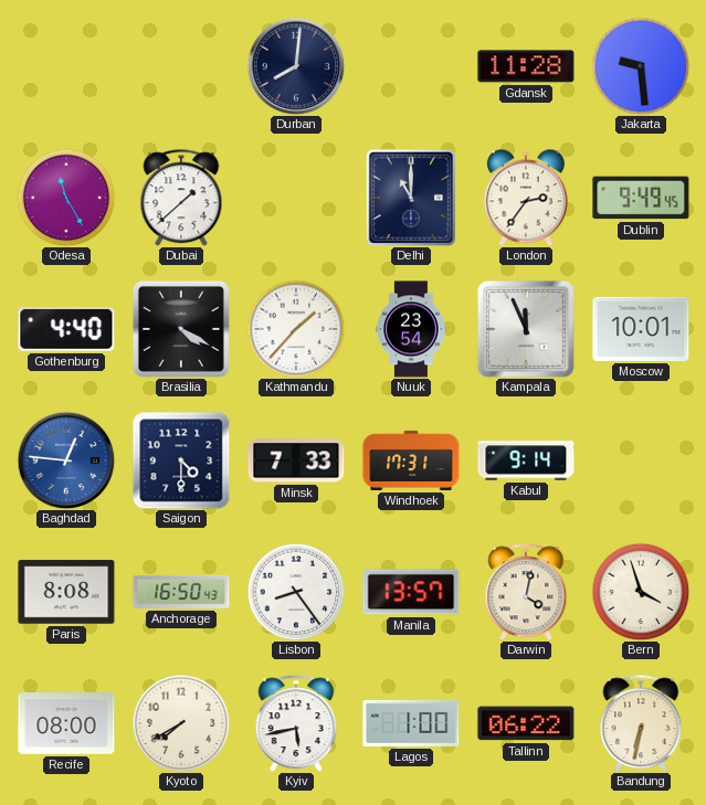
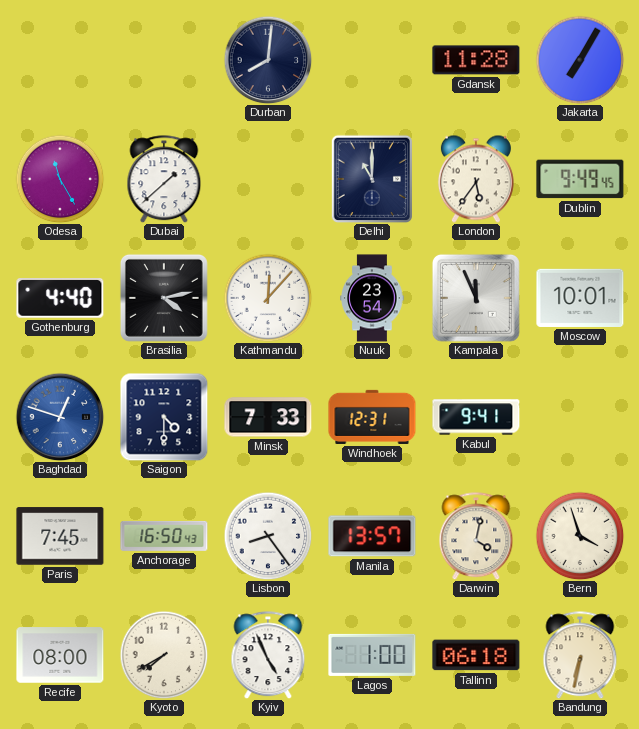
Jakarta: 9:29 -> 7:05 (580, 60)
London: 2:36 -> 5:36 (476, 179)
Brasilia: 4:20 -> 4:13 (164, 298)
Kathmandu: 1:37 -> 12:07 (268, 298)
Baghdad: 12:46 -> 12:48 (60, 417)
Windhoek: 17:31 -> 12:31 (372, 417)
Kabul: 9:14 -> 9:41 (476, 417)
Paris: 8:08 -> 7:45 (60, 536)
Kyiv: 5:43 -> 4:56 (268, 655)
Tallinn: 06:22 -> 06:18 (476, 655)
